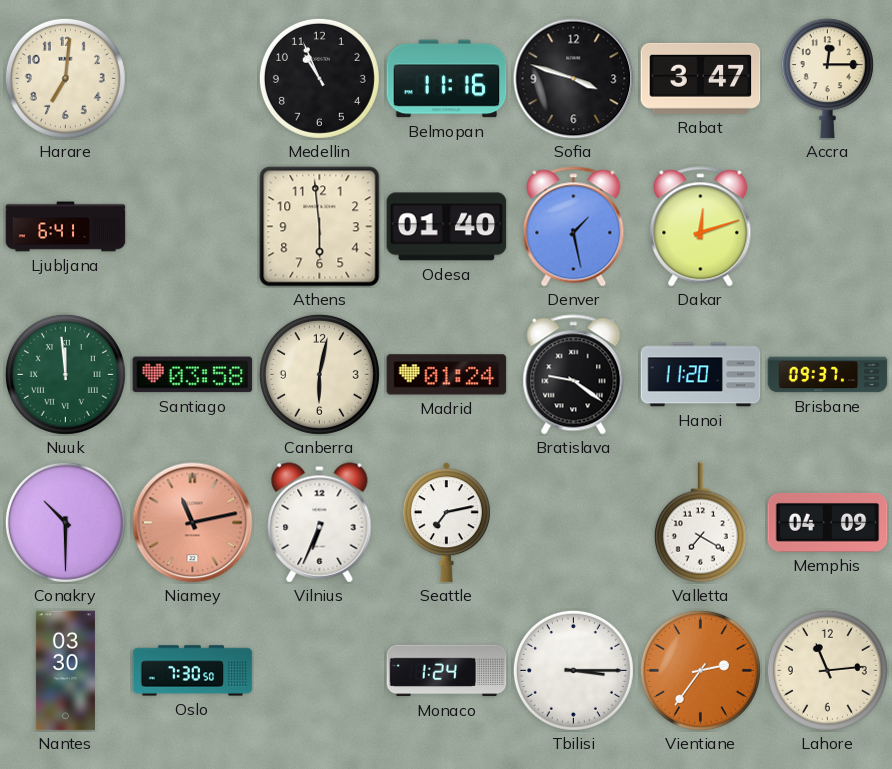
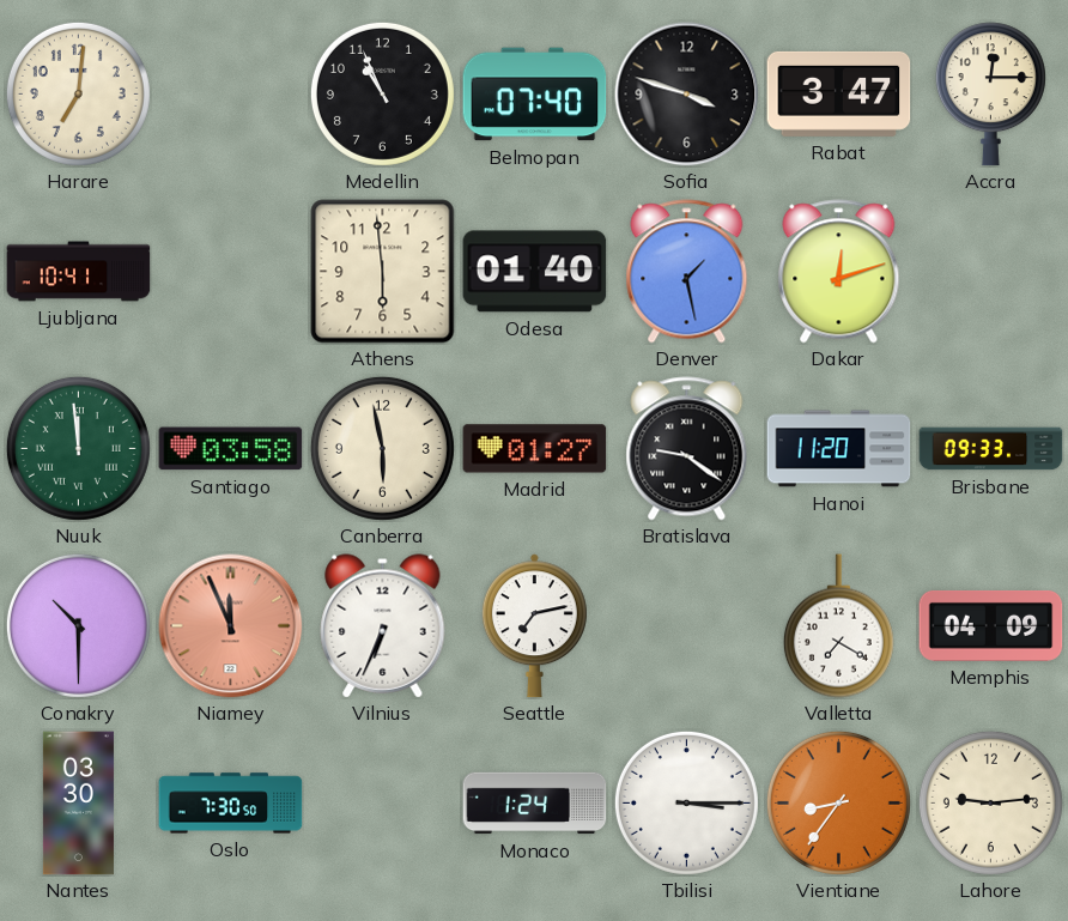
Belmopan: 11:16 -> 07:40 (535, 95)
Ljubljana: 6:41 -> 10:41 (79, 272)
Canberra: 6:02 -> 5:58 (382, 448)
Madrid: 01:24 -> 01:27 (535, 449)
Brisbane: 09:37 -> 09:33 (991, 449)
Niamey: 11:13 -> 11:56 (231, 626)
Vientiane: 2:36 -> 8:36 (838, 802)
Lahore: 11:14 -> 9:14 (990, 802)
